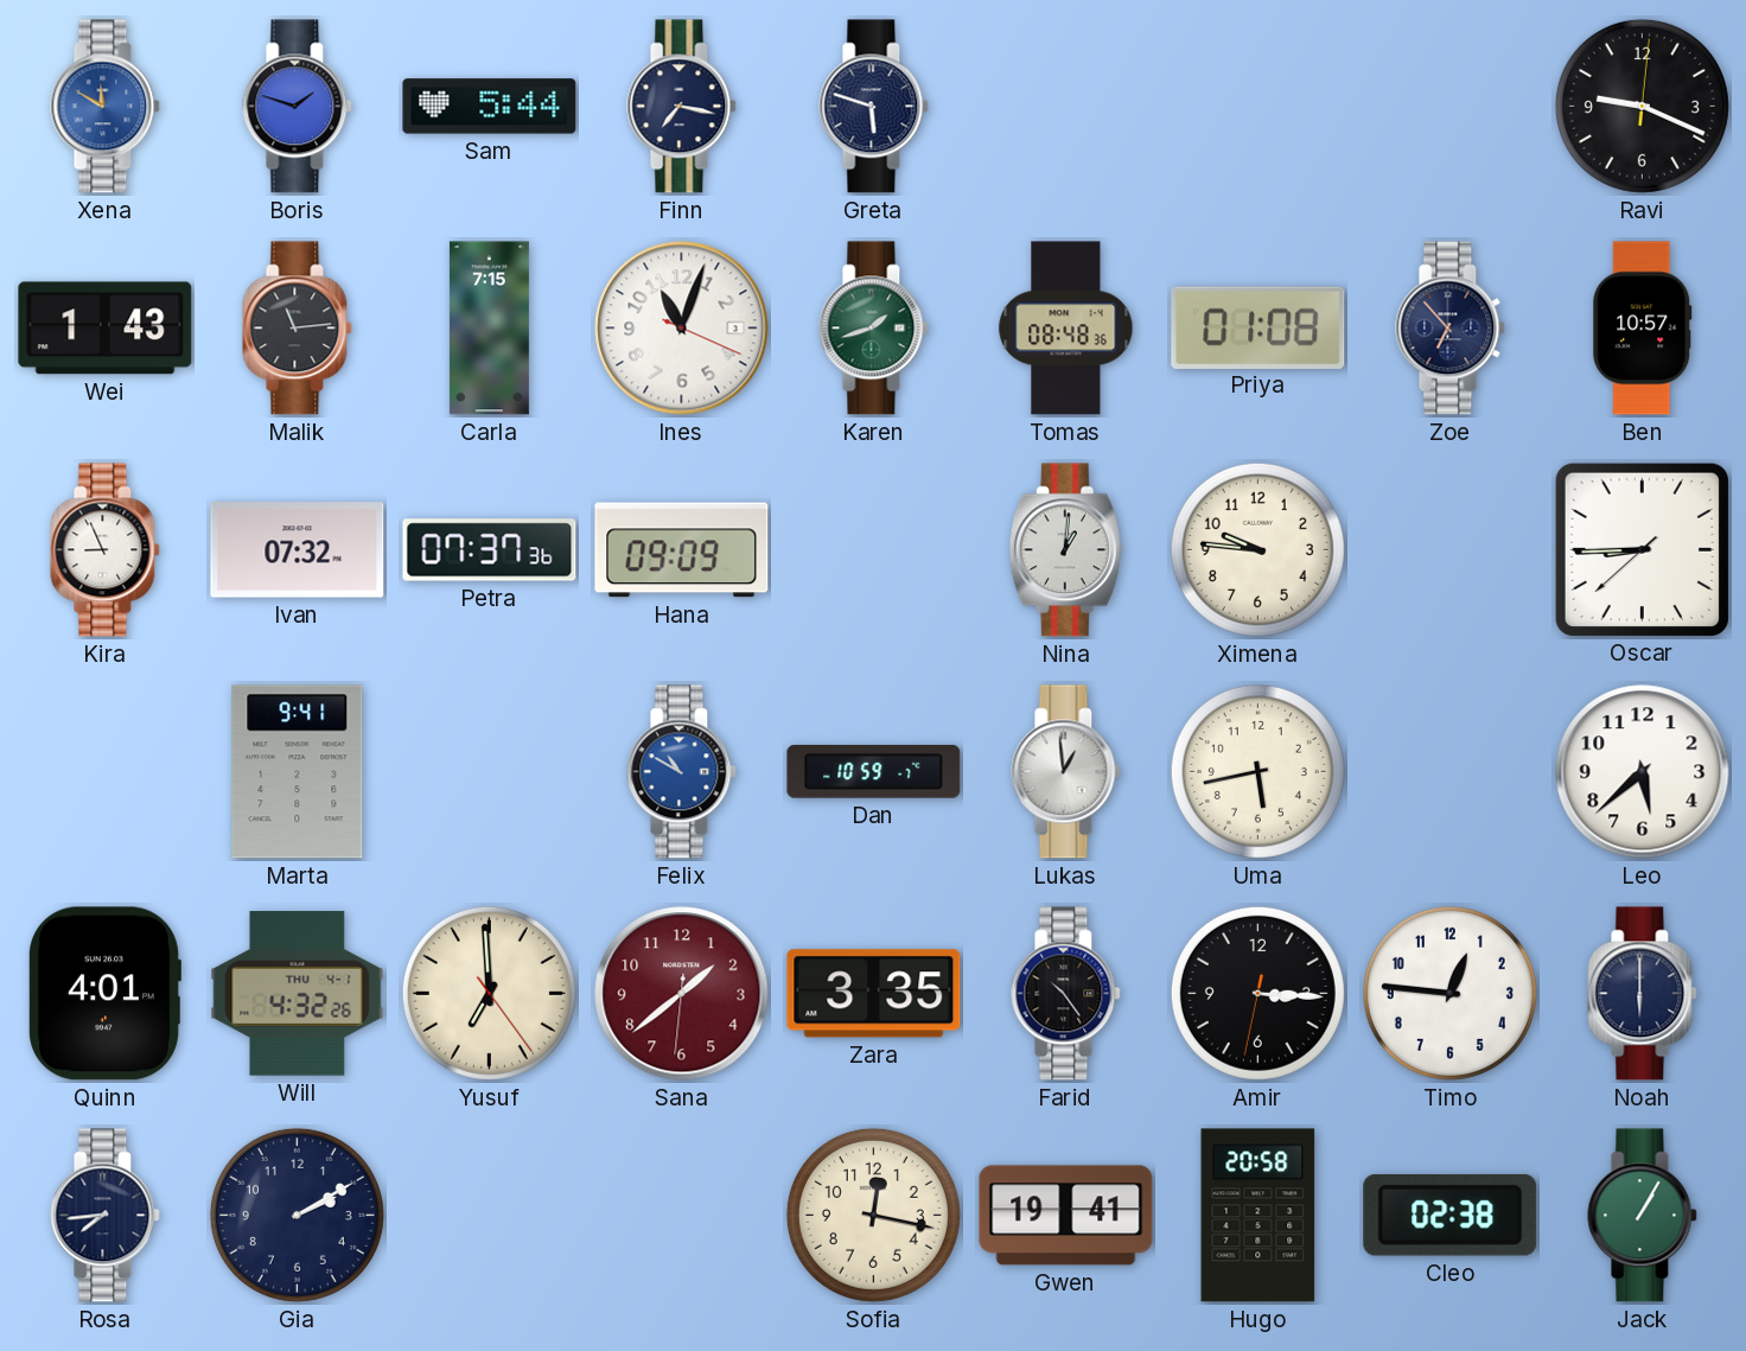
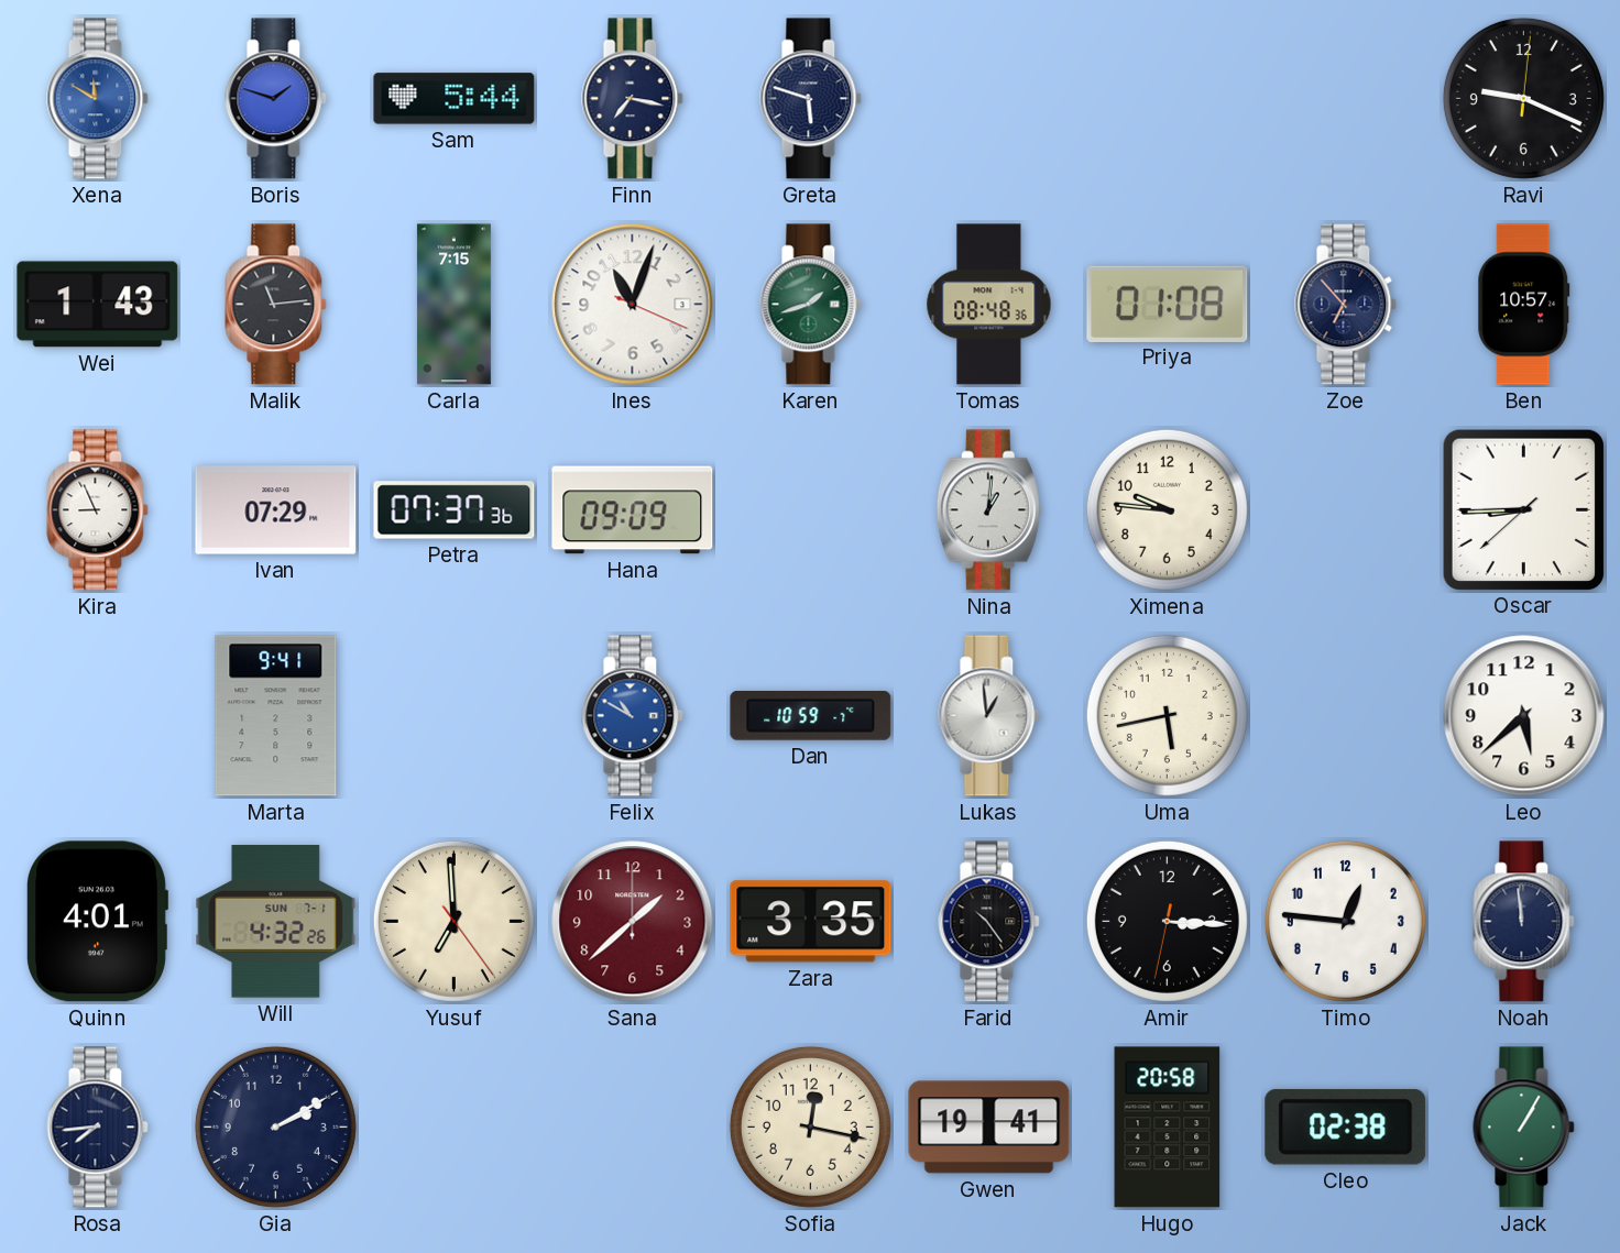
Ivan: 07:32 -> 07:29 (276, 510)
Will date: THU 4-1 -> SUN 7-1 (276, 922)
Sana: 1:38:31 -> 1:38:00 (633, 922)
Noah: 6:00 -> 11:59 (1524, 922)
